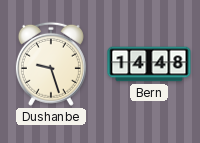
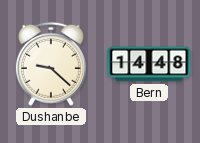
Dushanbe: 9:27 -> 9:22 (51, 64)
